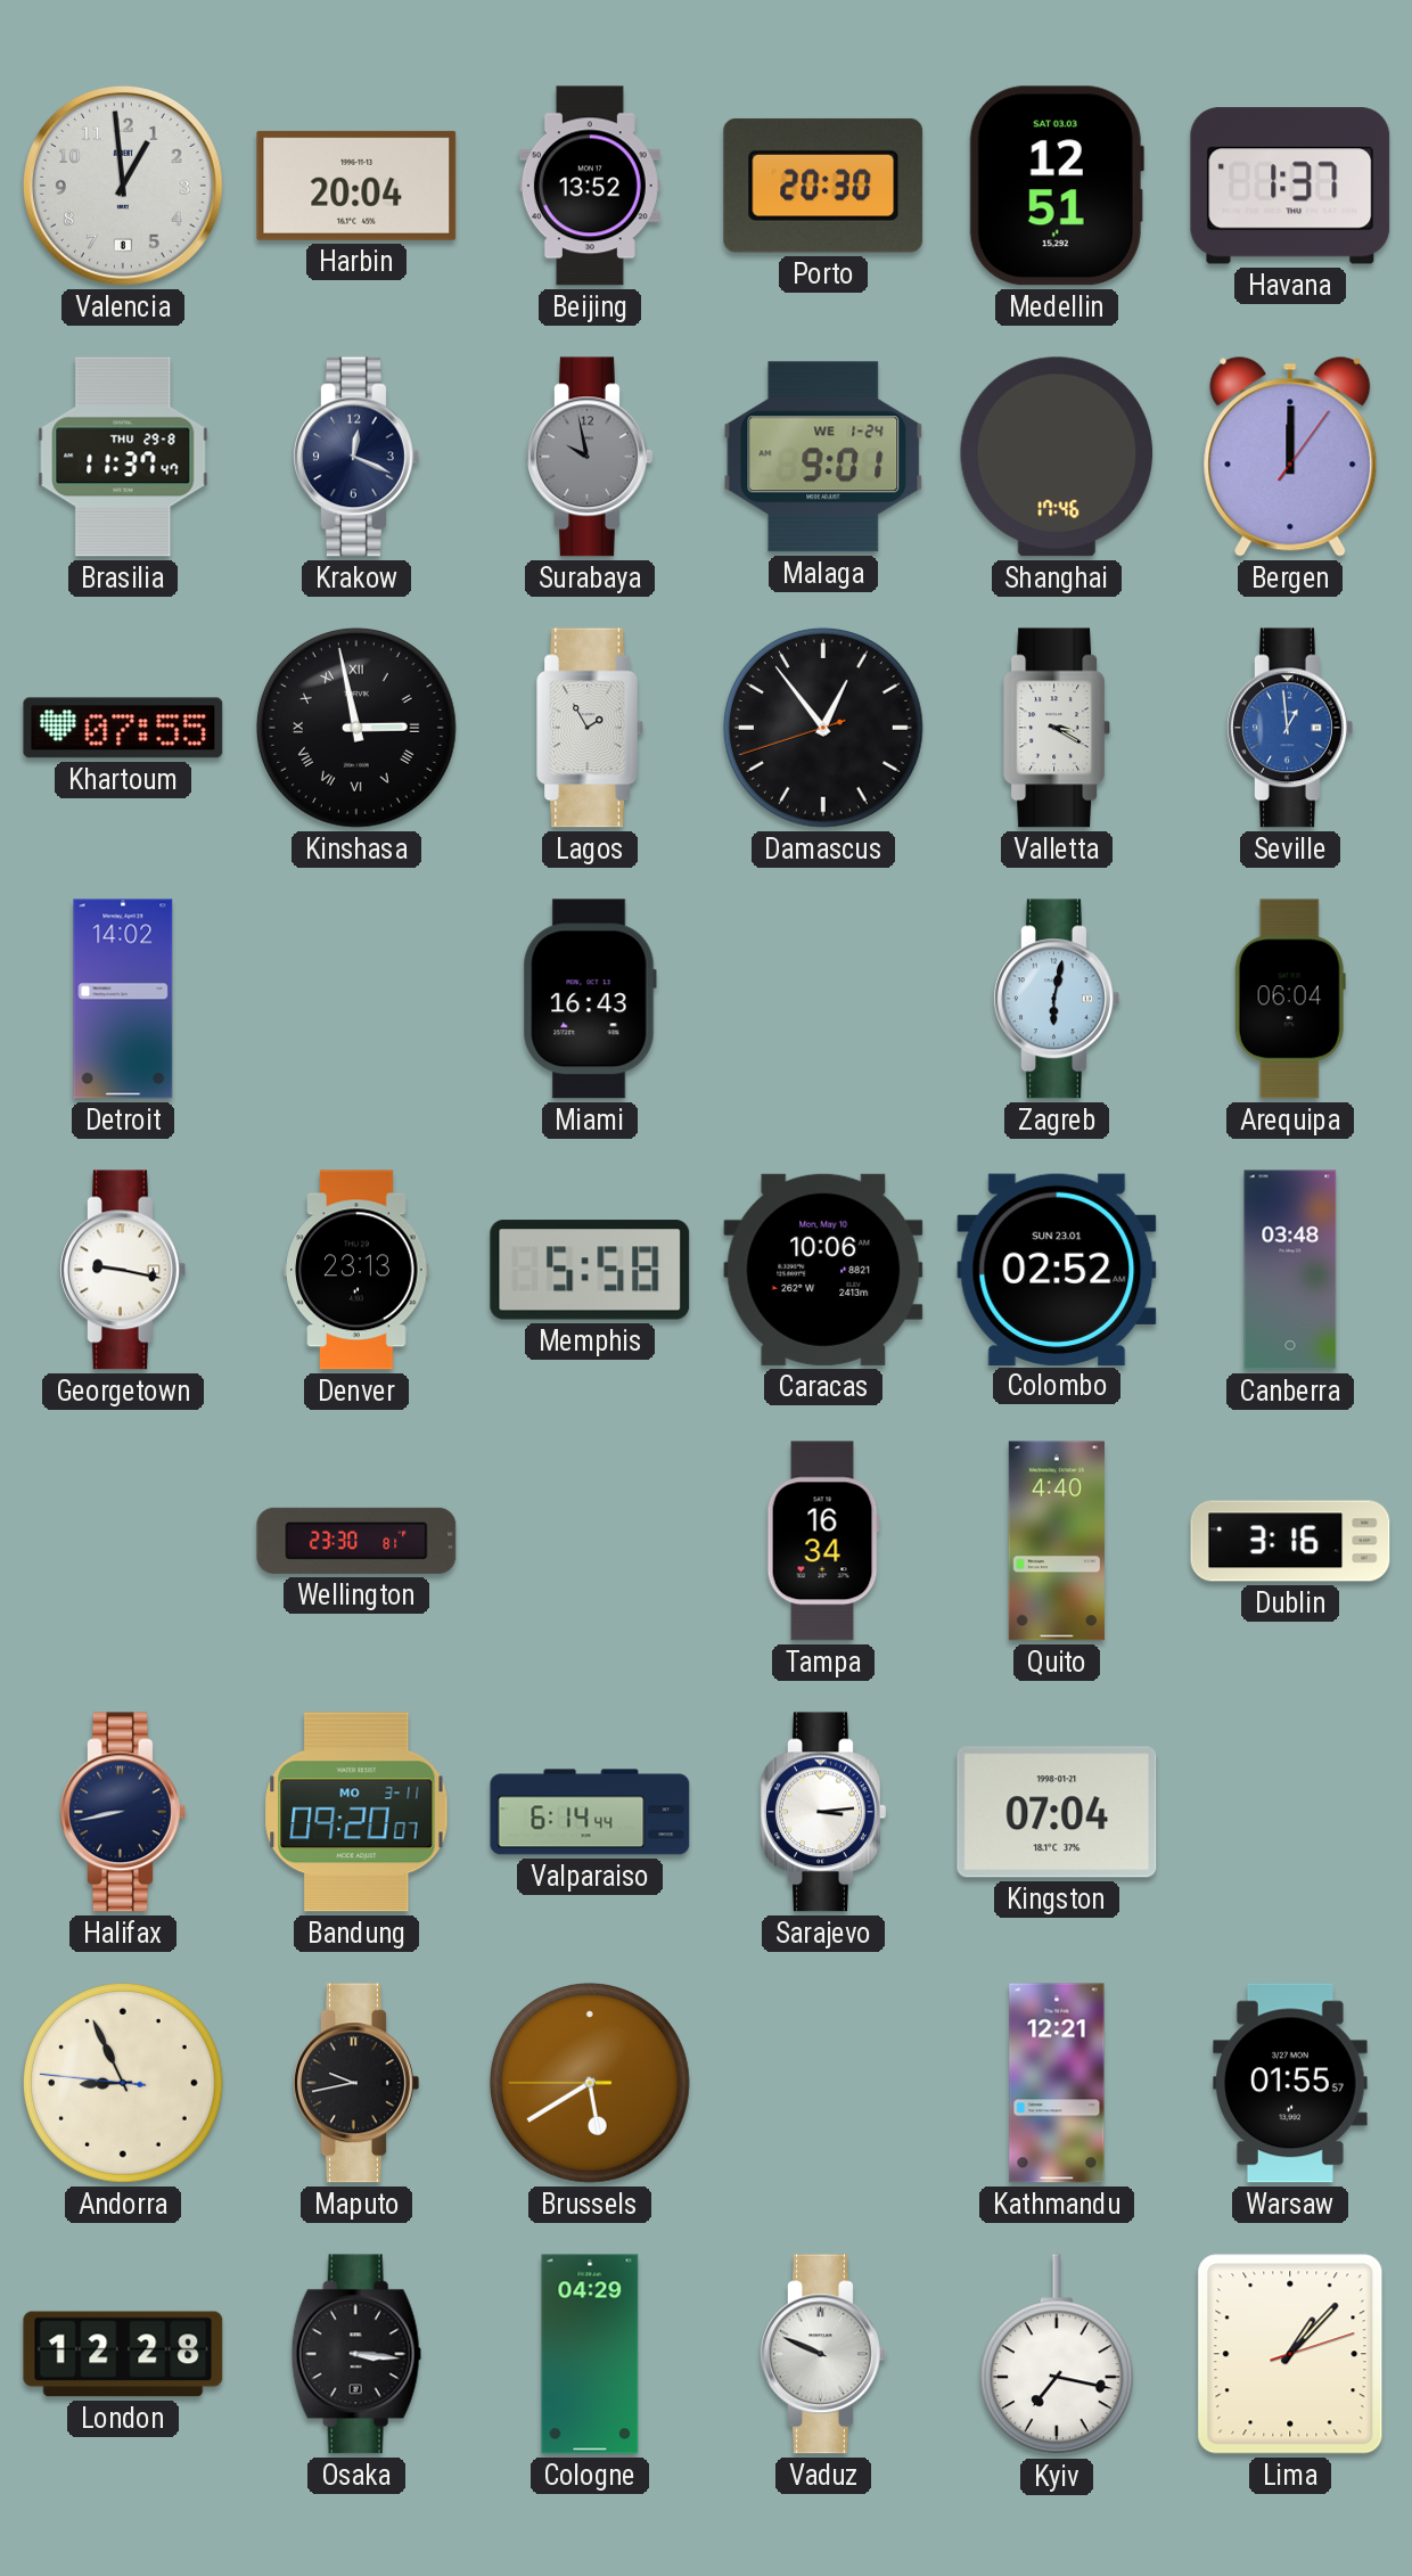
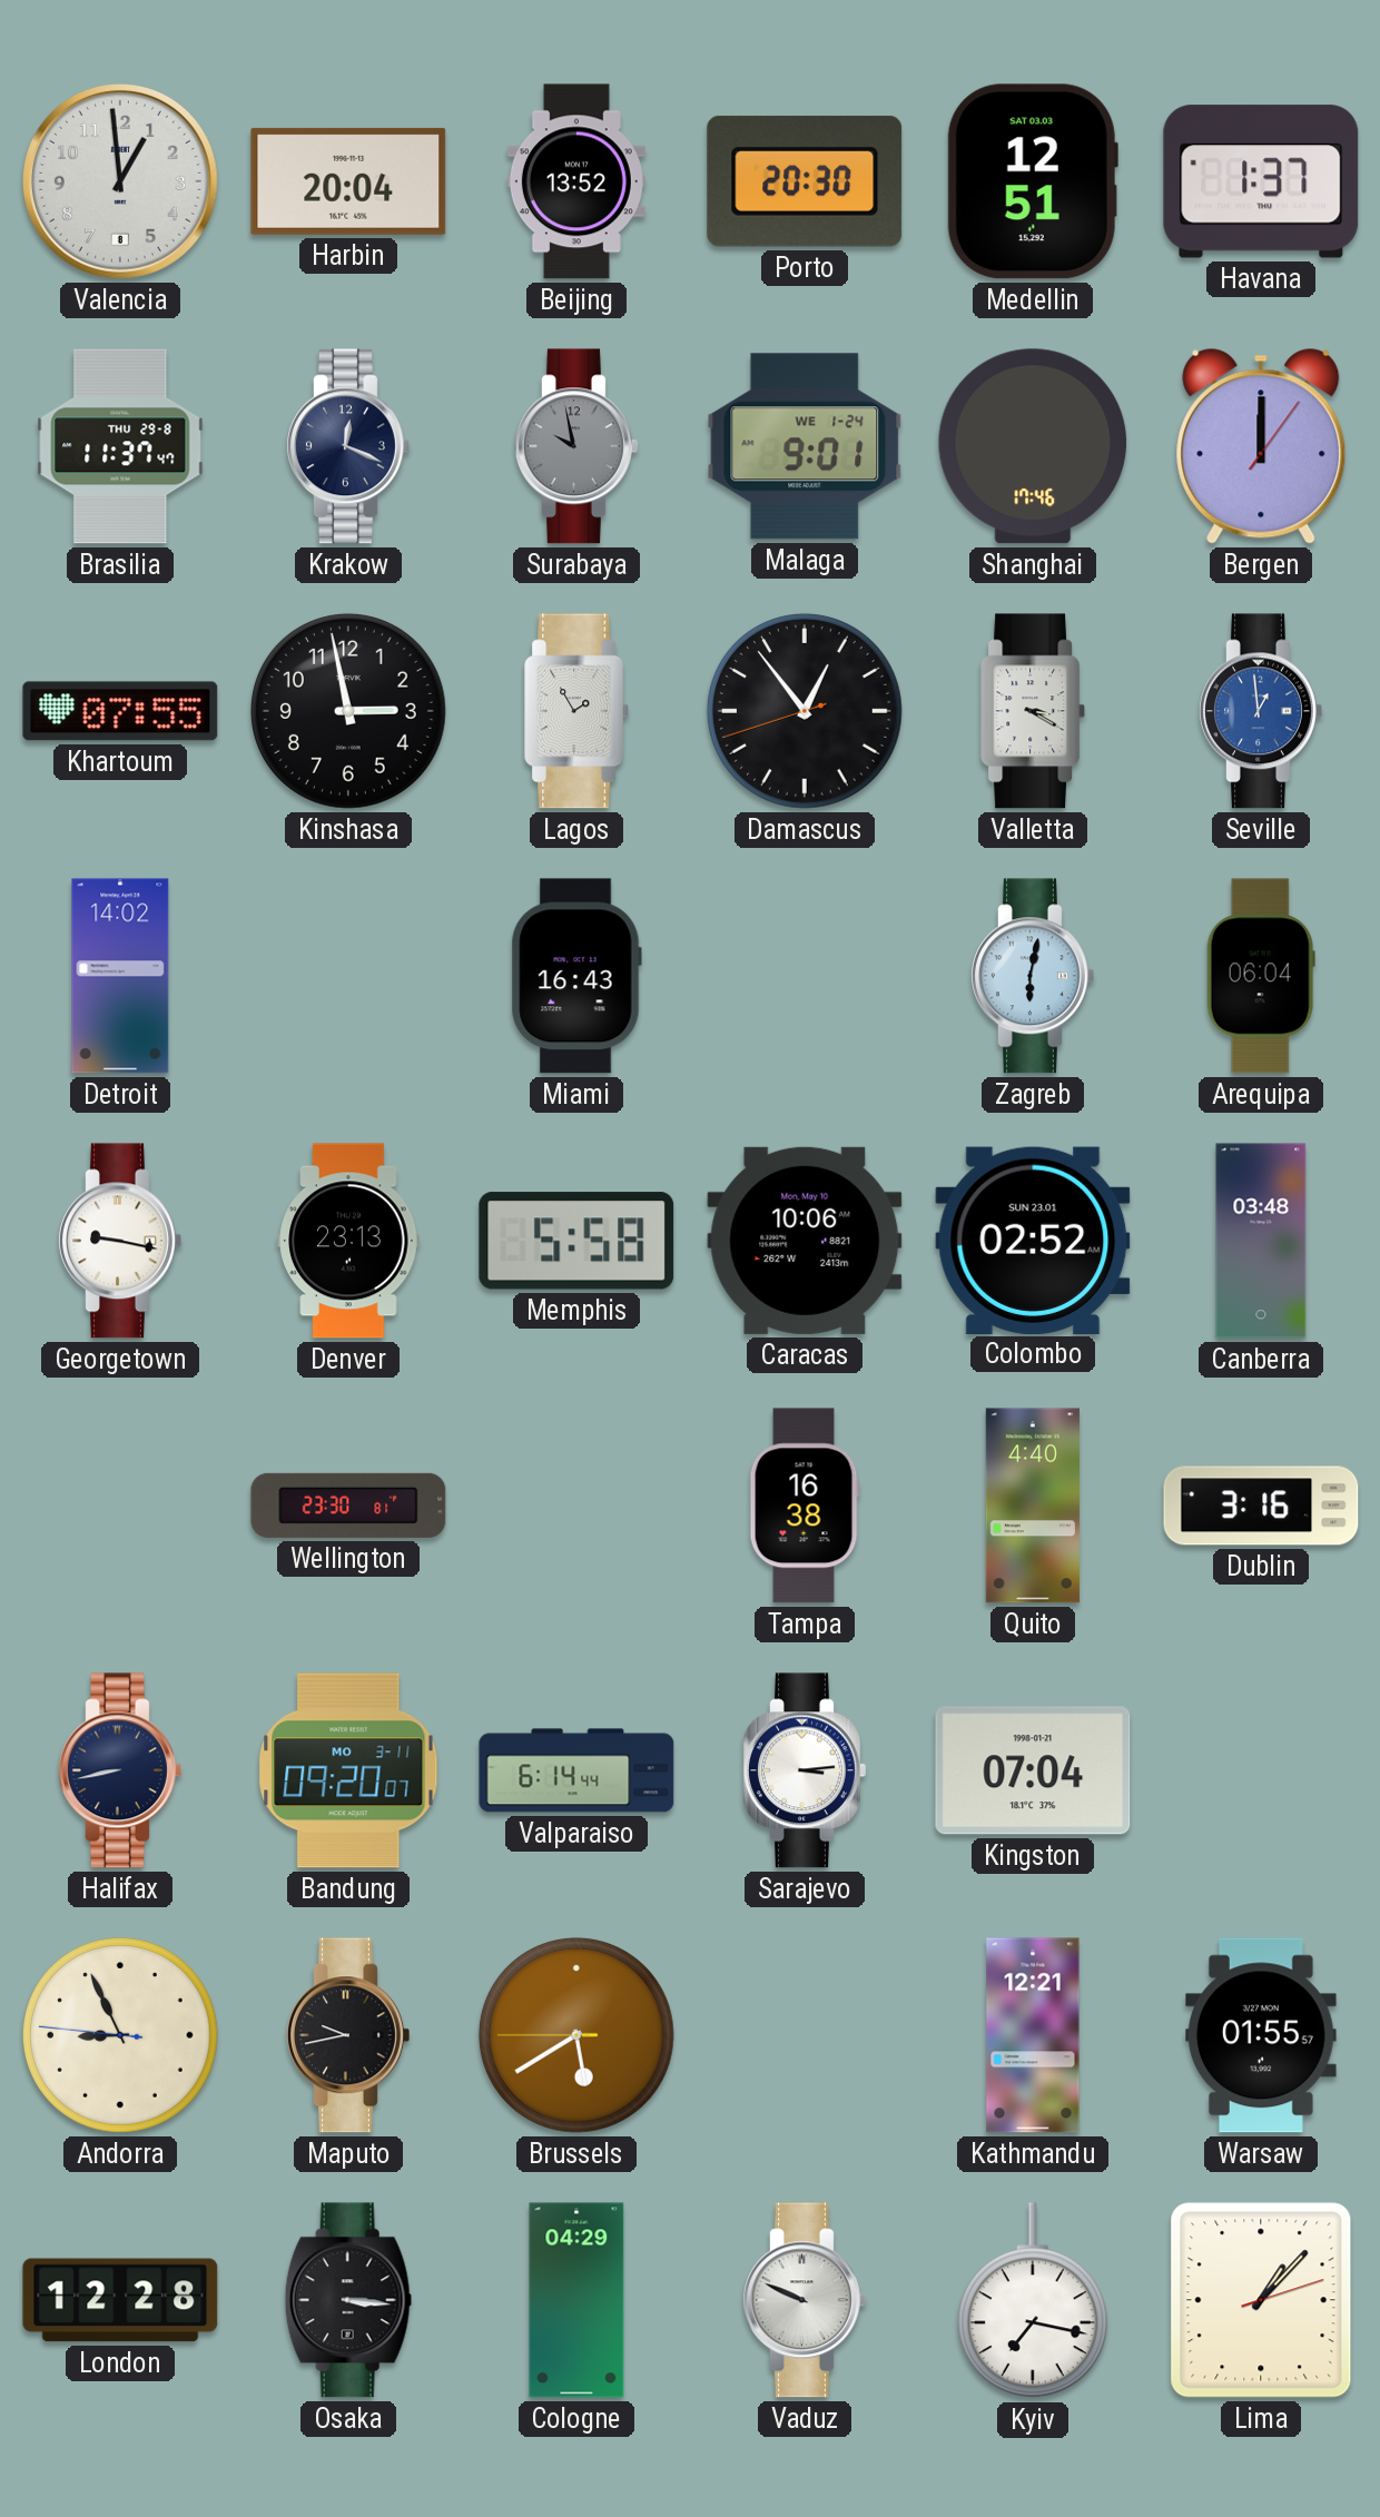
Kinshasa numerals: Roman -> Arabic (348, 711)
Tampa: 16:34 -> 16:38 (805, 1506)
